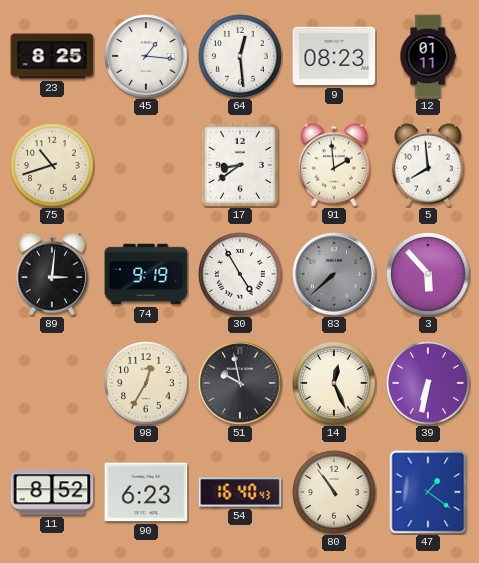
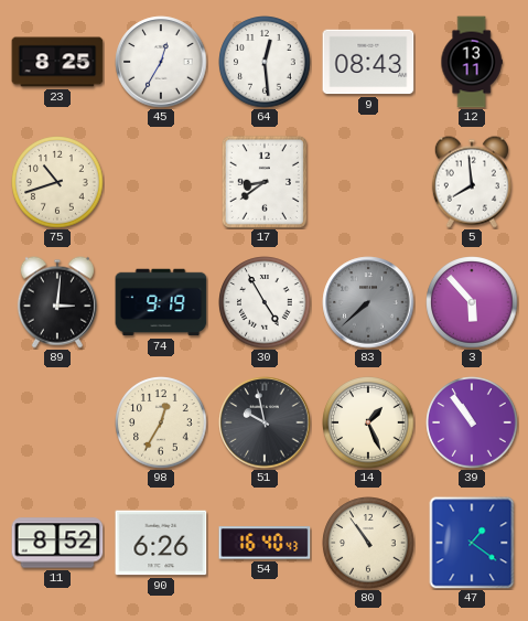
45: 1:16 -> 12:35 (161, 62)
9: 08:23 -> 08:43 (368, 62)
12: 01:11 -> 13:11 (472, 62)
91: 1:59 -> none (334, 165)
14: 12:26 -> 1:26 (368, 422)
39: 6:32 -> 10:54 (472, 422)
90: 6:23 -> 6:26 (161, 543)
